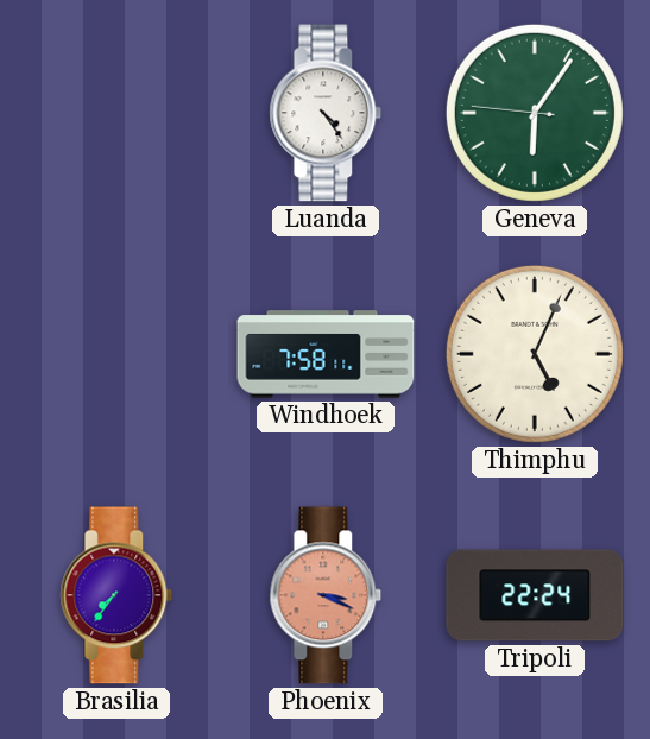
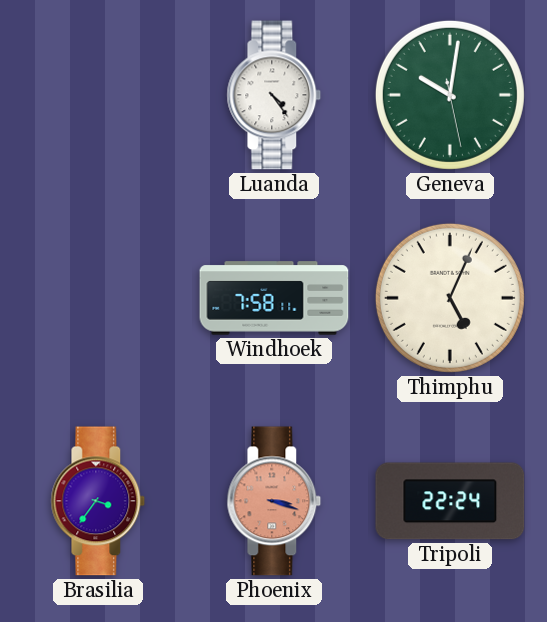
Geneva: 6:05 -> 10:01 (450, 95)
Brasilia: 7:36 -> 3:36 (98, 501)
Phoenix: 3:19 -> 3:18 (274, 501)
